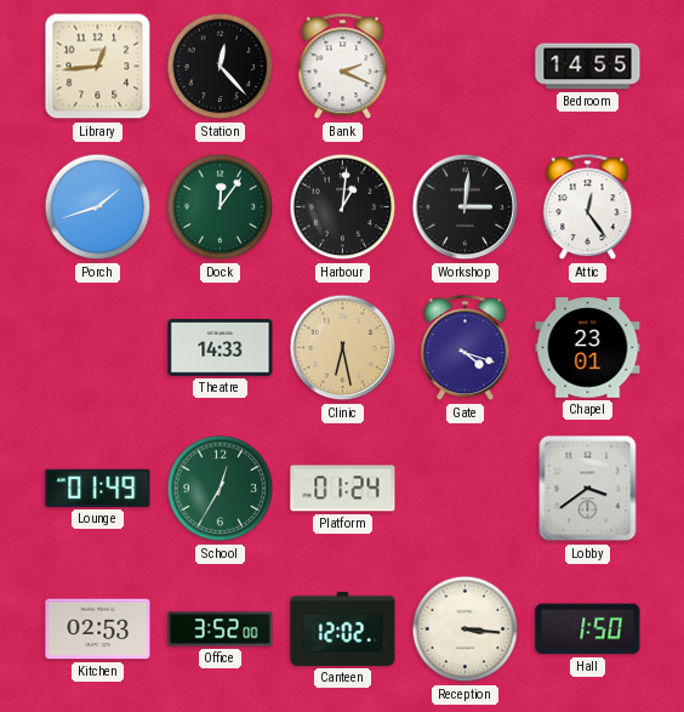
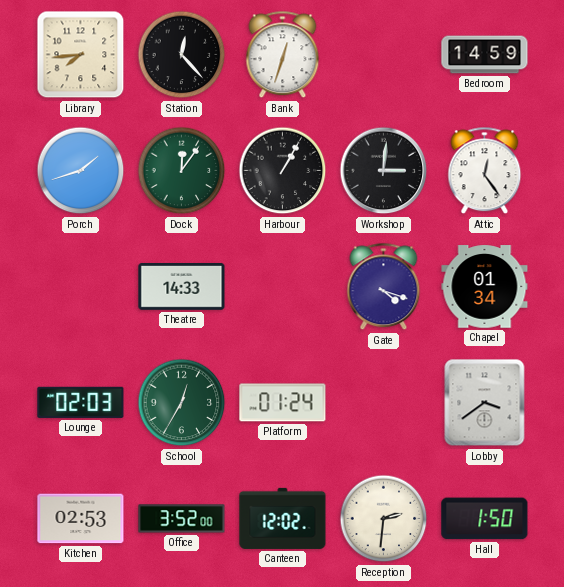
Library: 12:44 -> 7:44 (81, 55)
Bank: 2:19 -> 12:33 (283, 55)
Bedroom: 14:55 -> 14:59 (485, 55)
Harbour: 1:01 -> 1:05 (283, 171)
Clinic: 6:28 -> none (343, 348)
Chapel: 23:01 -> 01:34 (485, 287)
Lounge: 01:49 -> 02:03 (81, 402)
Reception: 3:16 -> 2:31 (384, 519)
